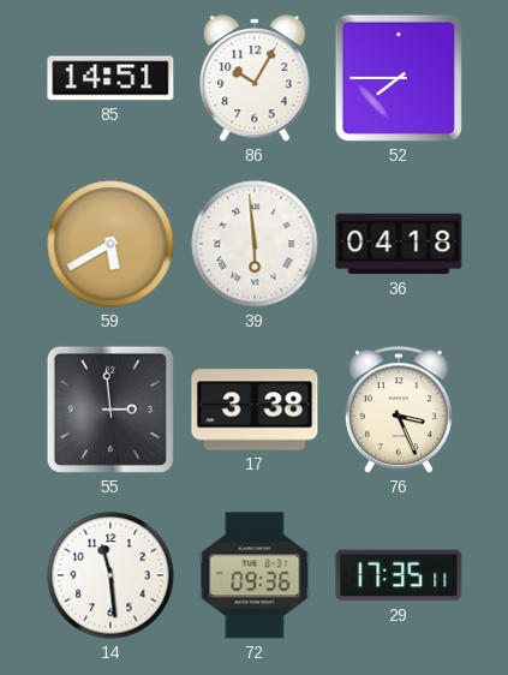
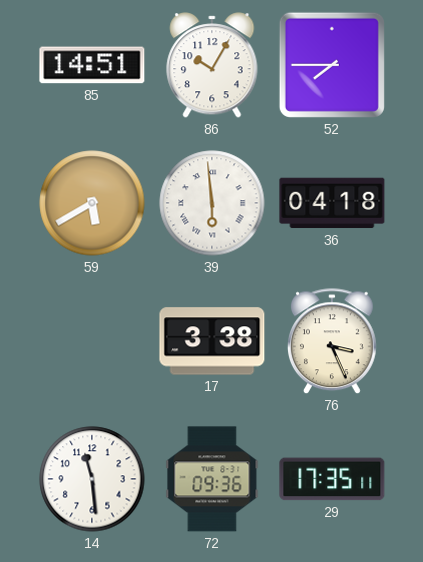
55: 2:59 -> none (110, 410)
